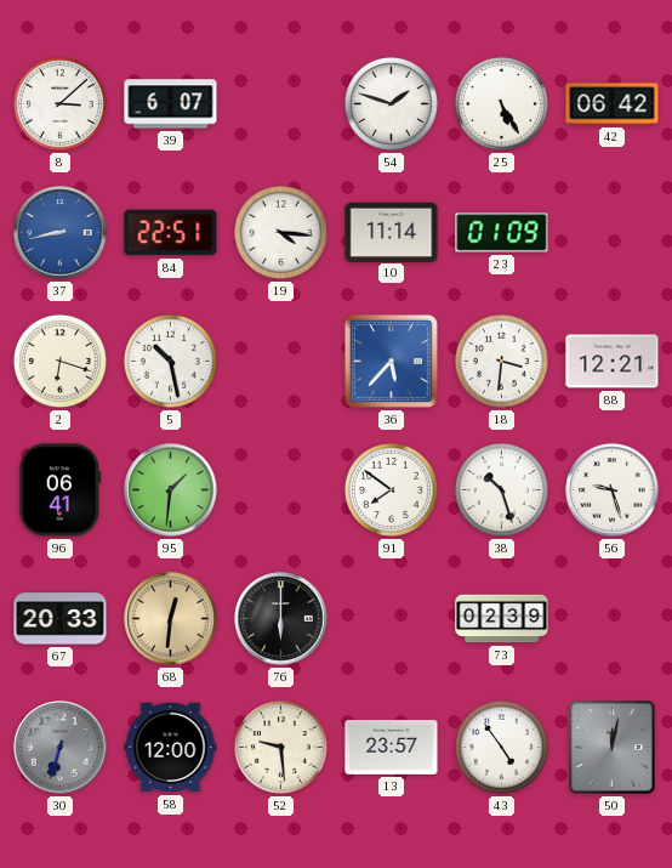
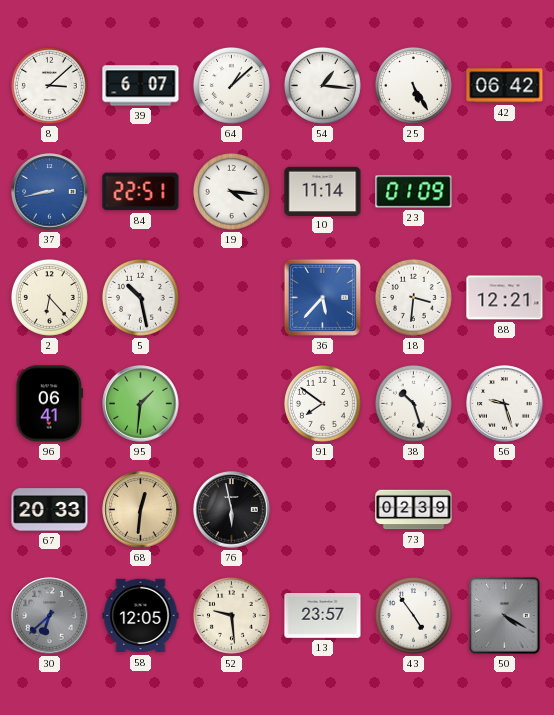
64: none -> 1:08 (231, 85)
54: 1:48 -> 1:16 (322, 85)
2: 6:18 -> 6:23 (49, 297)
76: 6:00 -> 5:58 (232, 510)
30: 6:33 -> 6:38 (50, 616)
58: 12:00 -> 12:05 (141, 616)
50: 12:02 -> 4:20 (505, 616)
